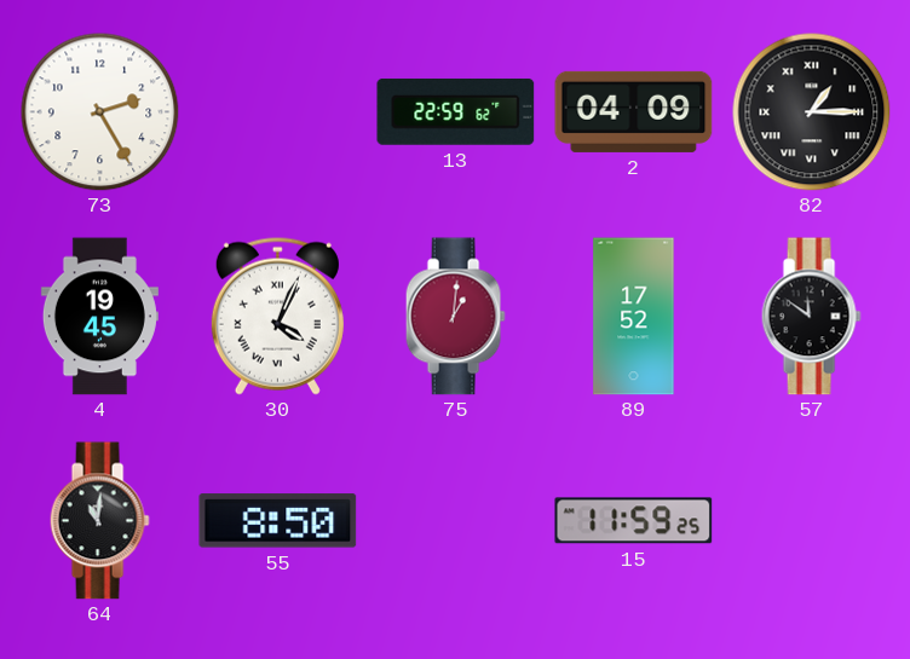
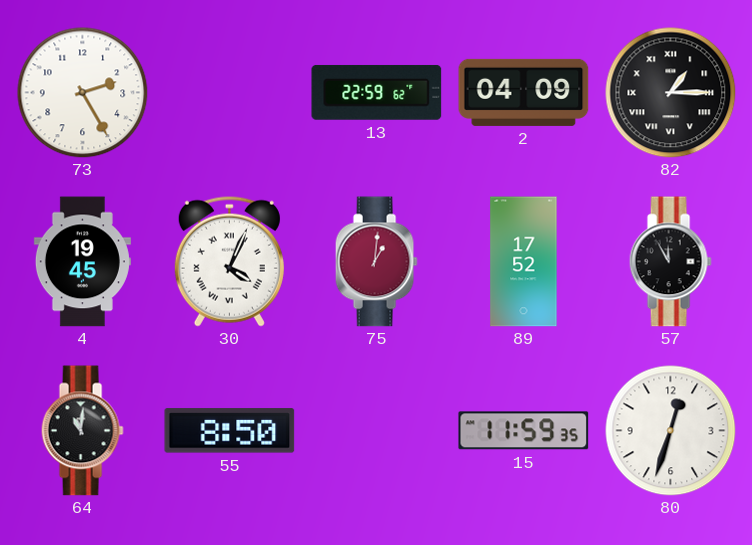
57: 11:51 -> 11:55 (670, 262)
15: 11:59:25 -> 11:59:35 (524, 431)
80: none -> 12:33 (671, 431)
